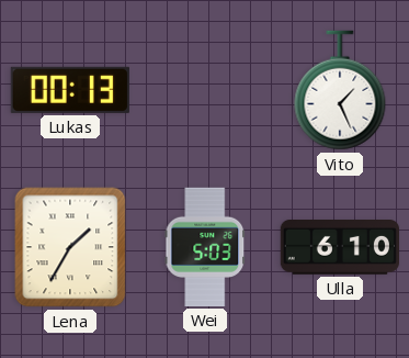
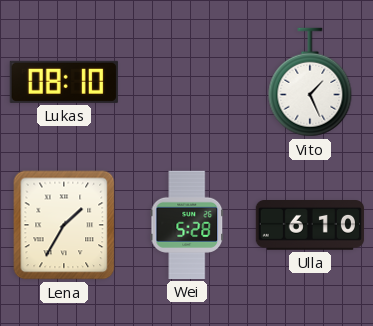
Lukas: 00:13 -> 08:10 (64, 82)
Wei: 5:03 -> 5:28 (187, 225)
